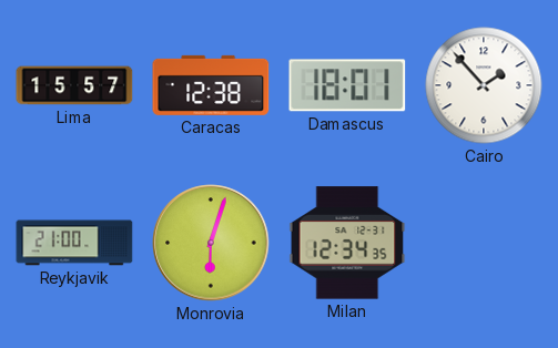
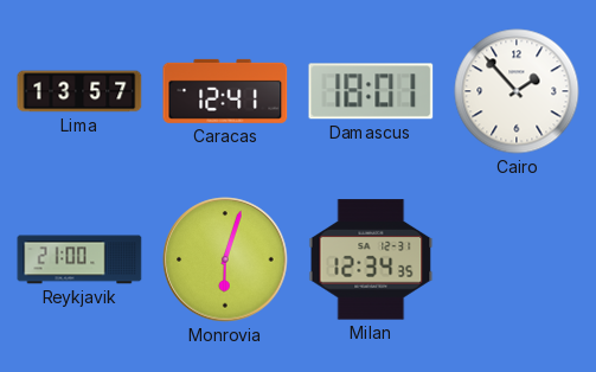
Lima: 15:57 -> 13:57 (79, 91)
Caracas: 12:38 -> 12:41 (225, 91)
